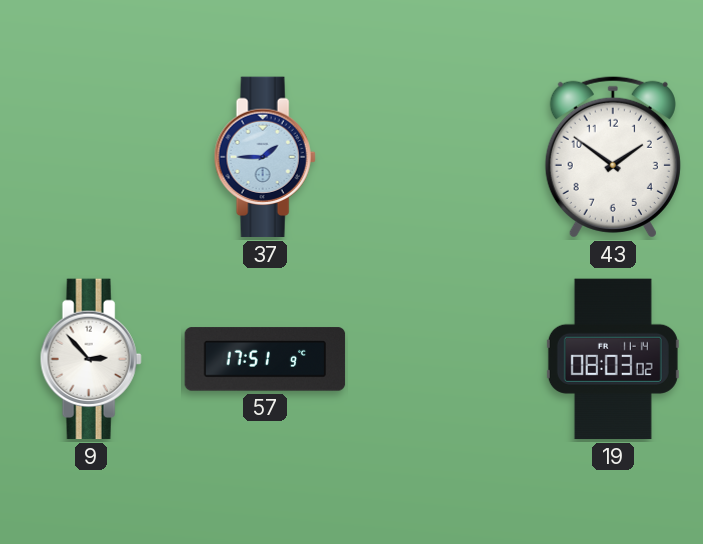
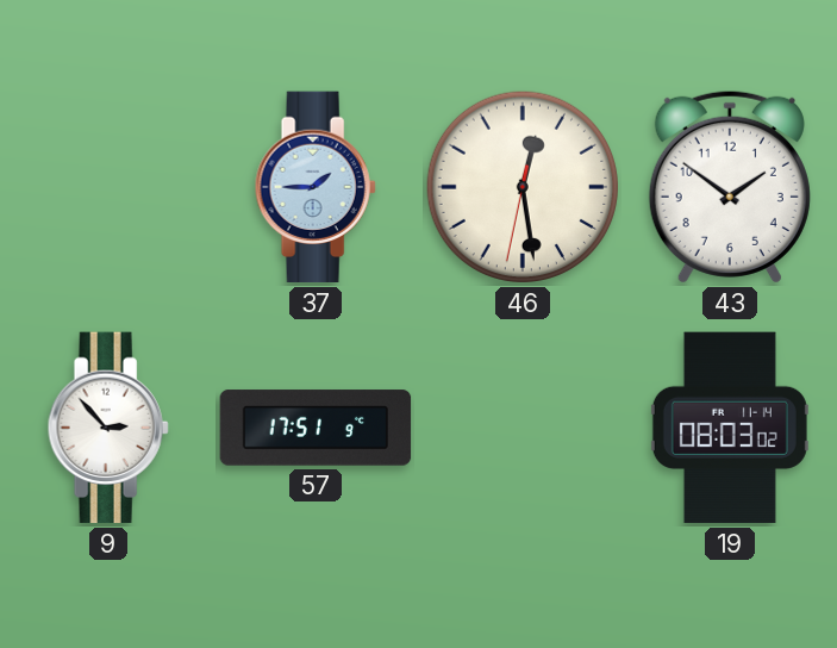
46: none -> 12:28 (523, 187)
